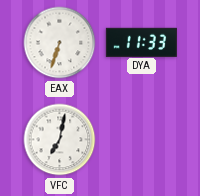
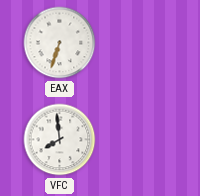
DYA: 11:33 -> none (141, 42)
VFC: 7:02 -> 7:59 (60, 140)
